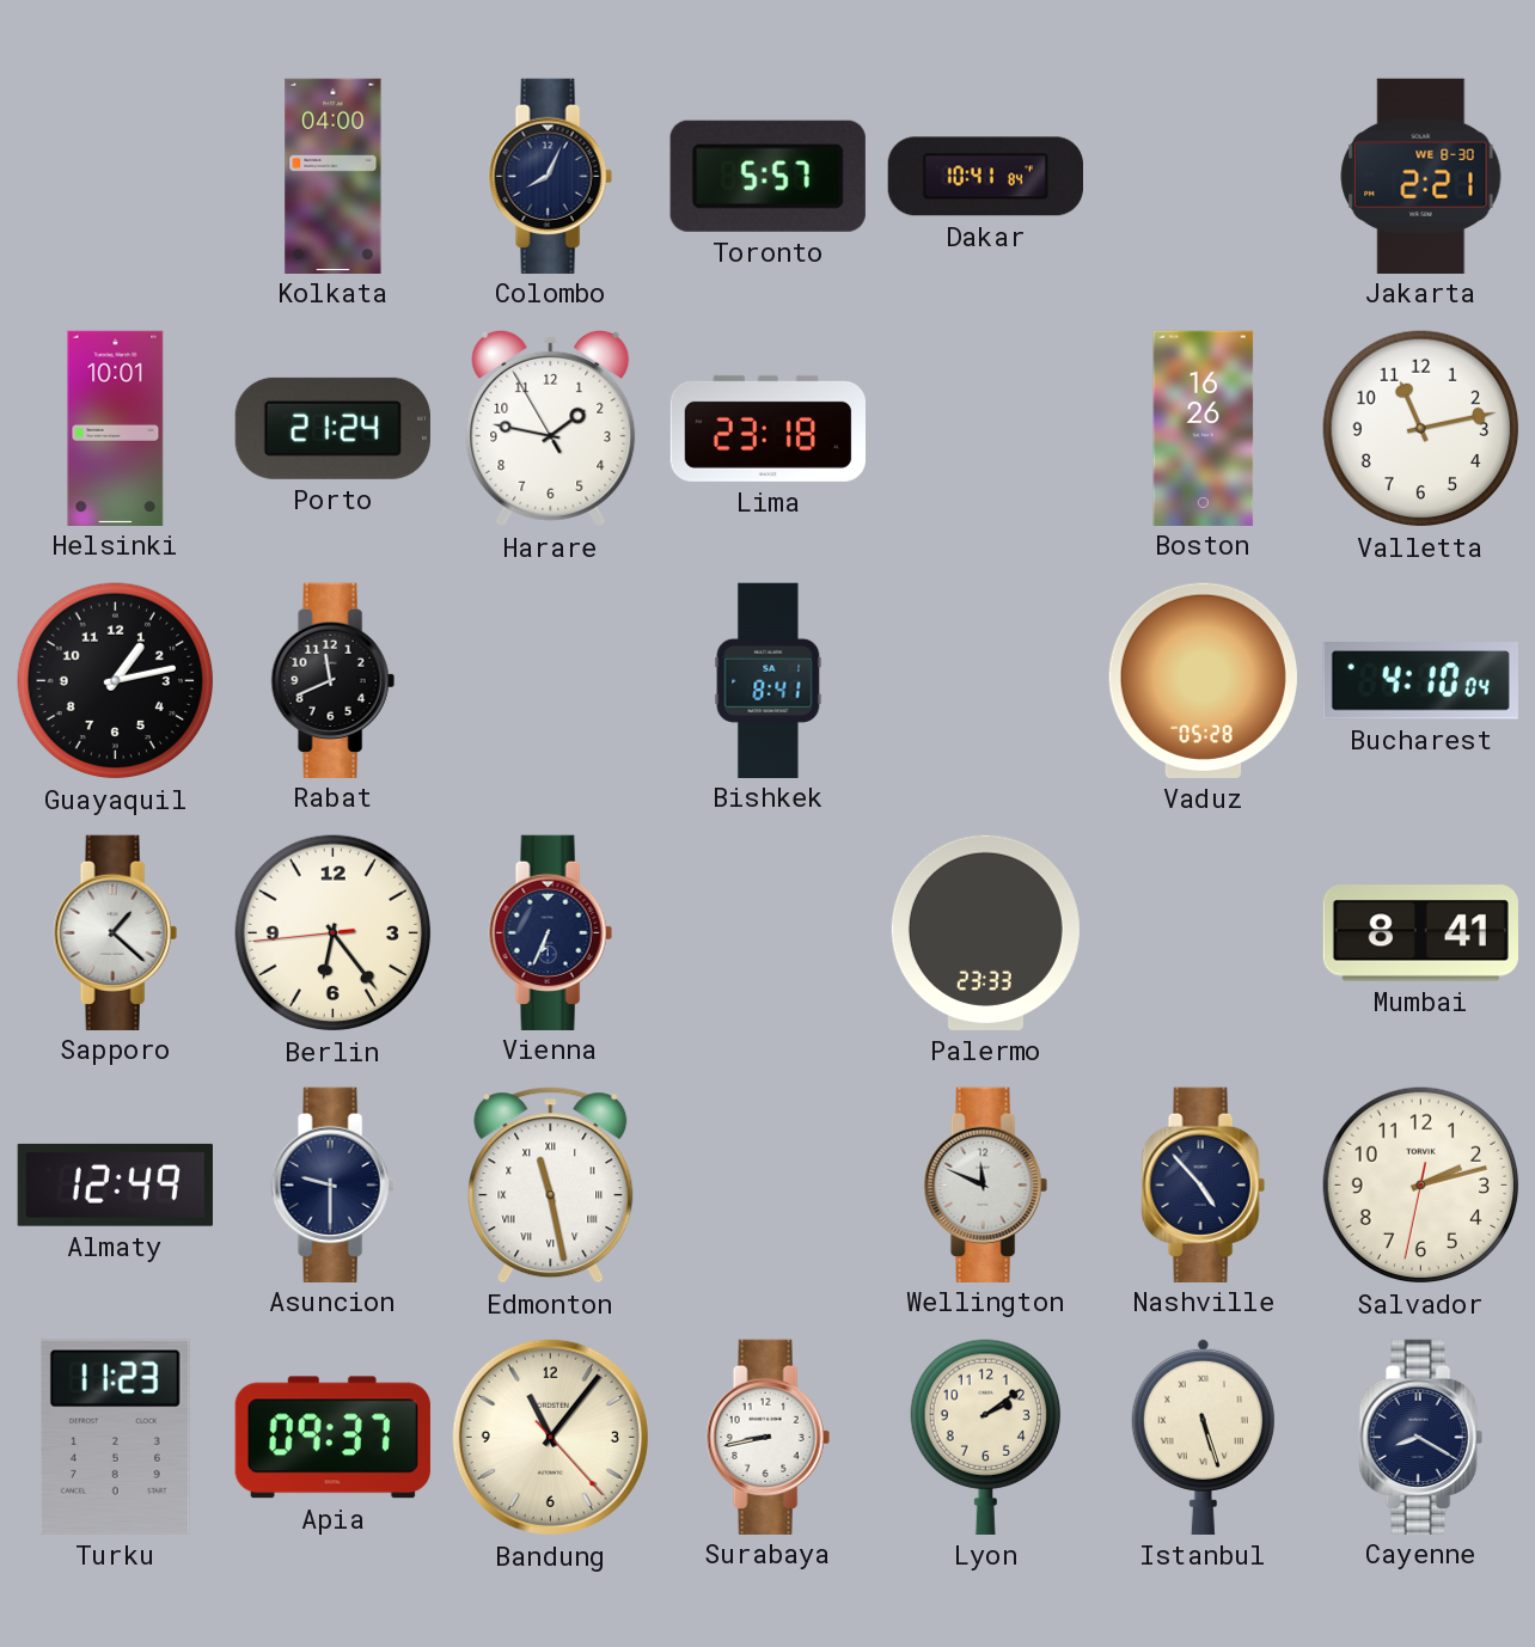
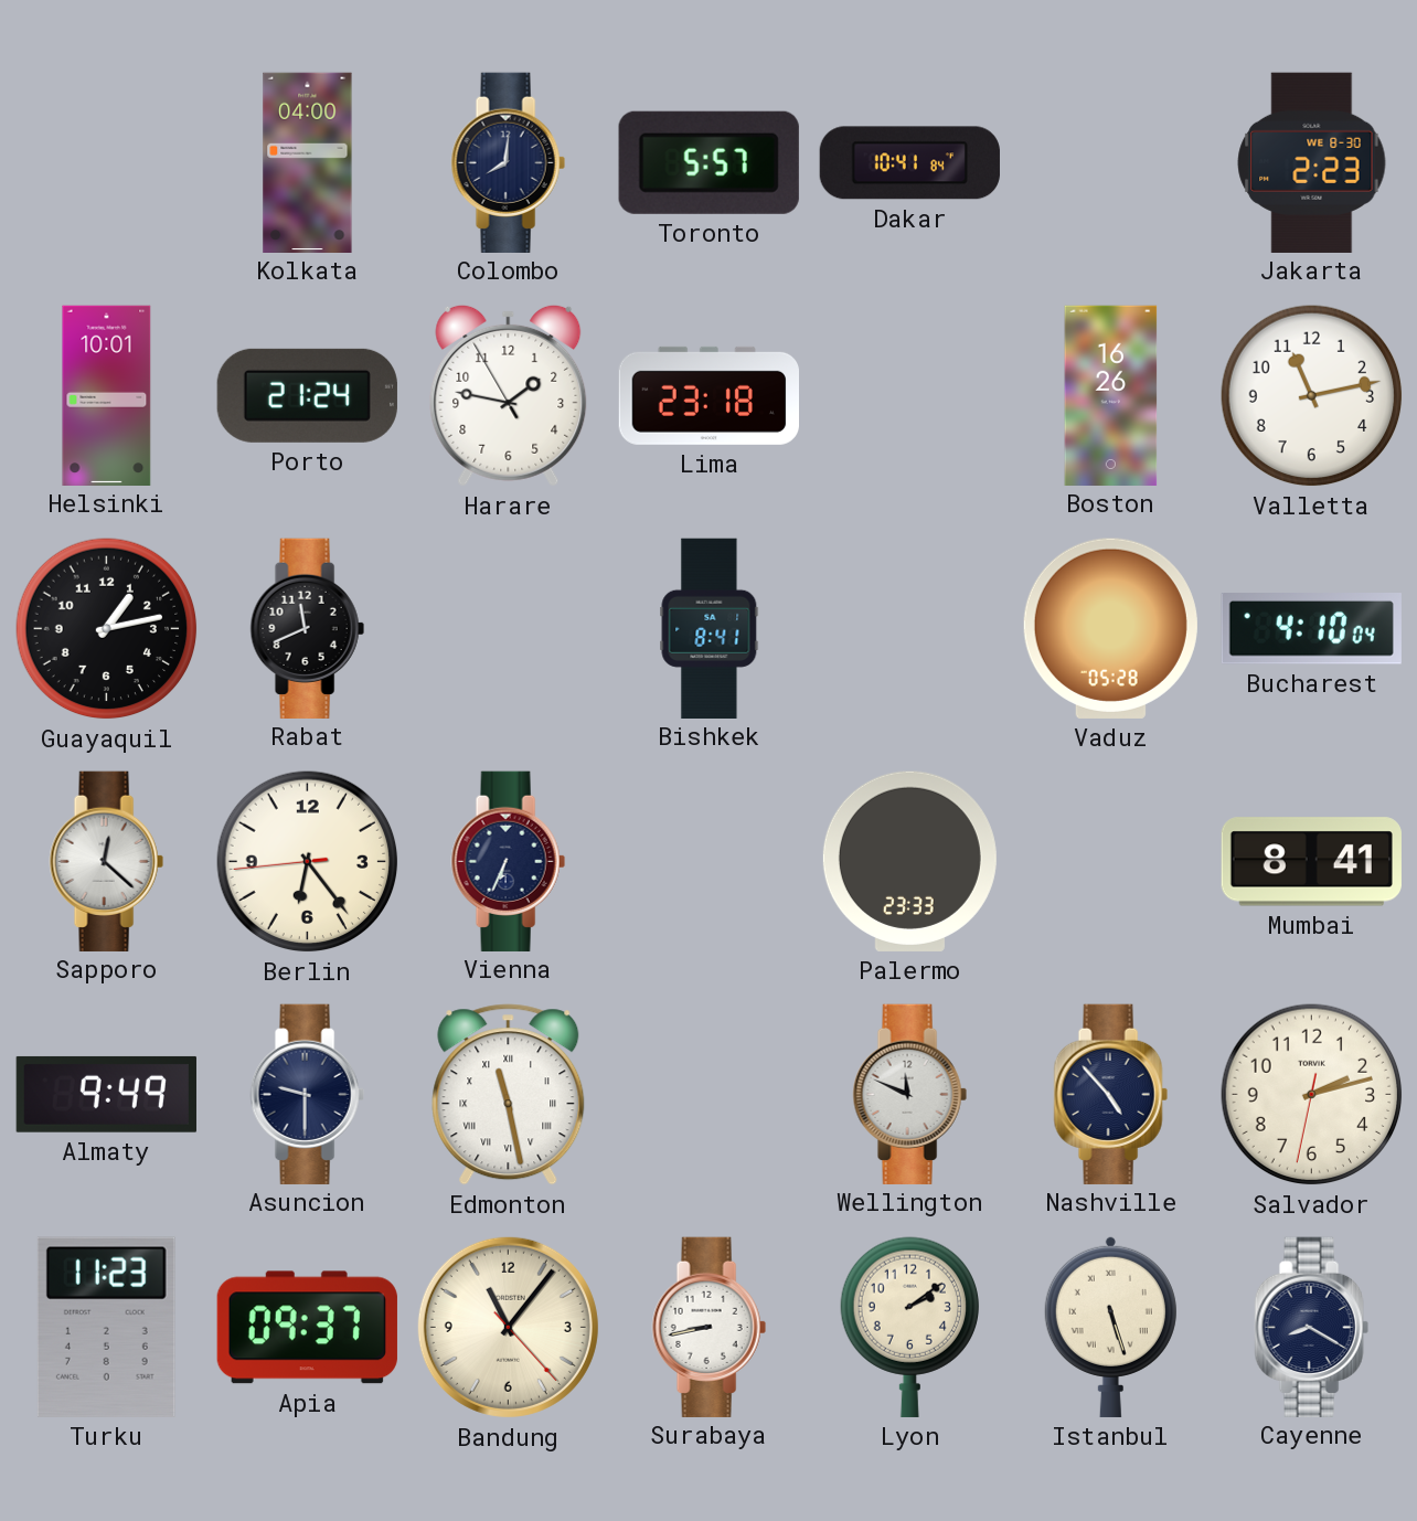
Colombo: 8:04 -> 8:01 (508, 162)
Jakarta: 2:21 -> 2:23 (1312, 162)
Sapporo: 1:22 -> 12:22 (106, 861)
Almaty: 12:49 -> 9:49 (106, 1094)
